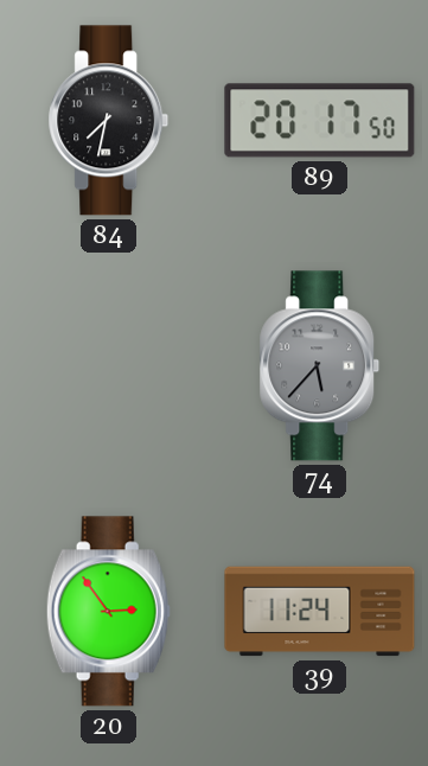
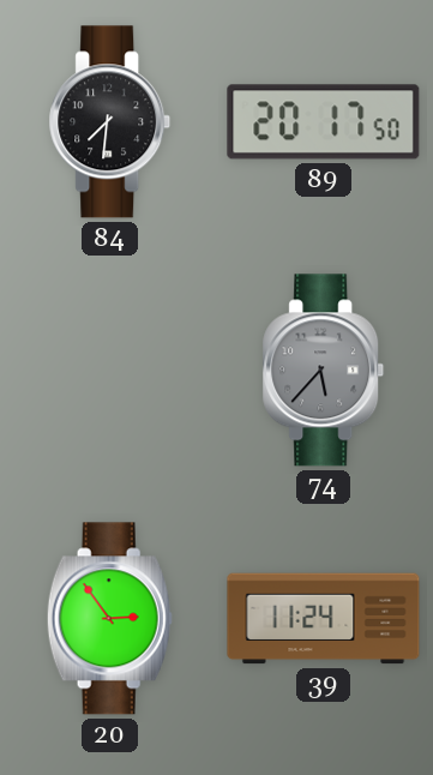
84: 7:32 -> 7:31 (110, 122)
